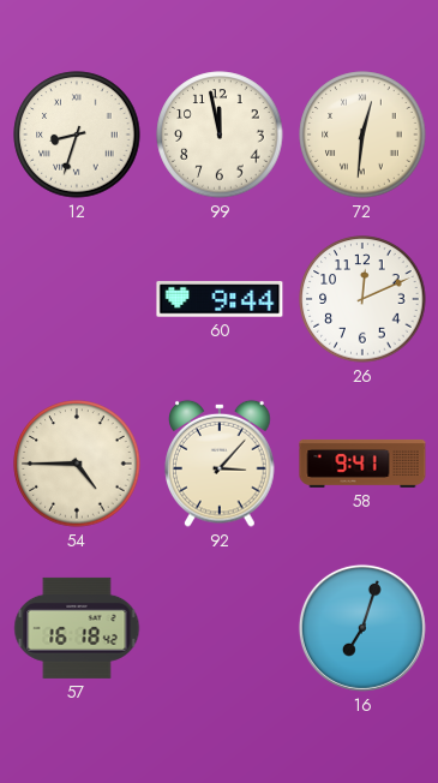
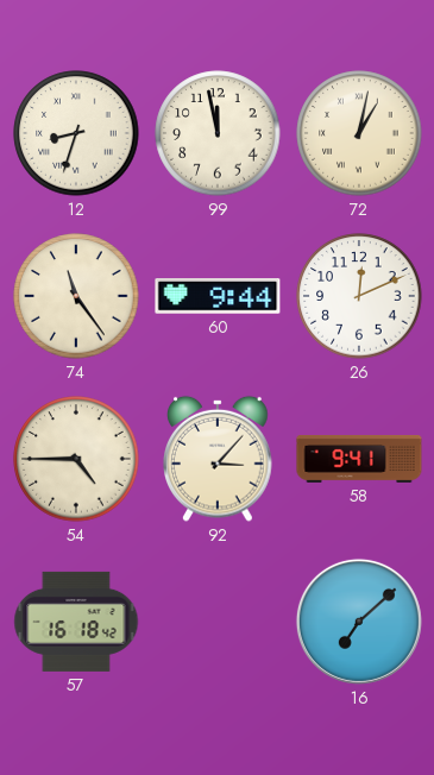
72: 12:31 -> 1:02 (359, 133)
74: none -> 11:24 (76, 296)
16: 7:03 -> 7:08 (359, 622)
